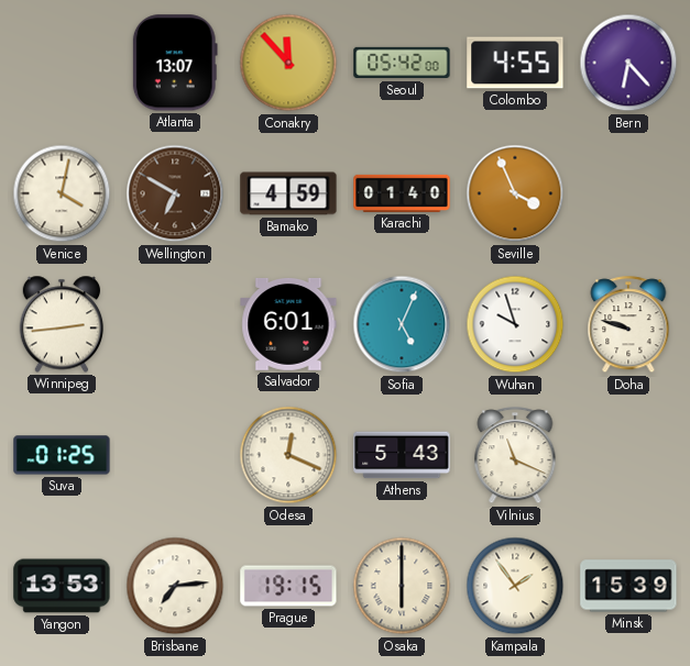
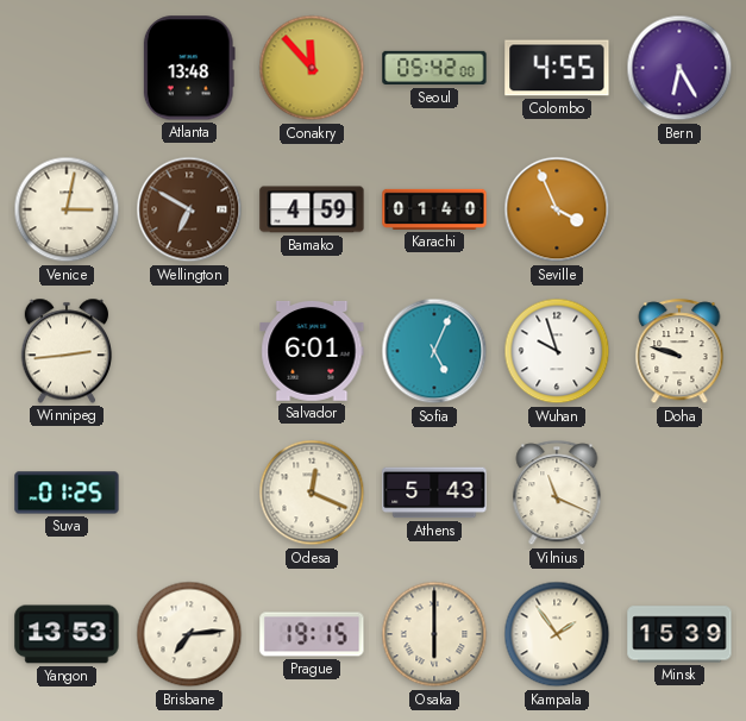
Atlanta: 13:07 -> 13:48 (189, 68)
Bern: 6:23 -> 6:25 (679, 68)
Venice: 4:02 -> 3:02 (67, 209)
